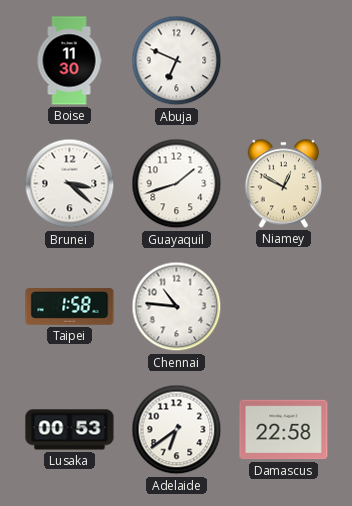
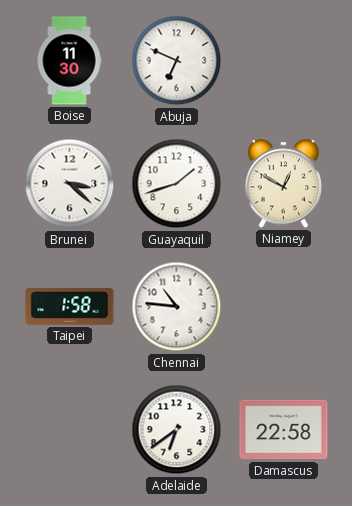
Lusaka: 00:53 -> none (70, 430)
